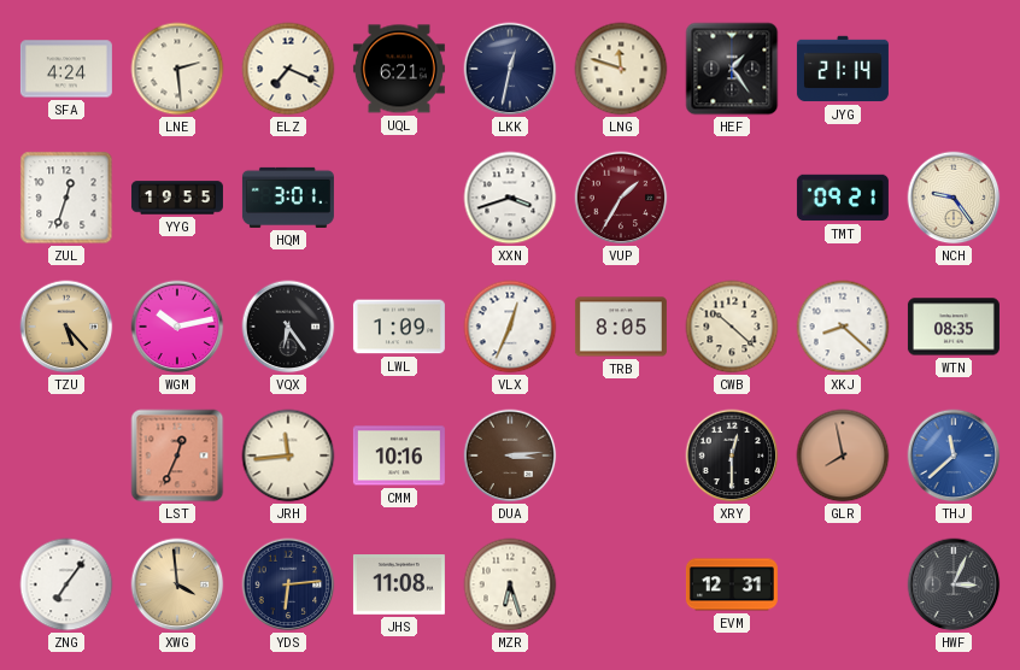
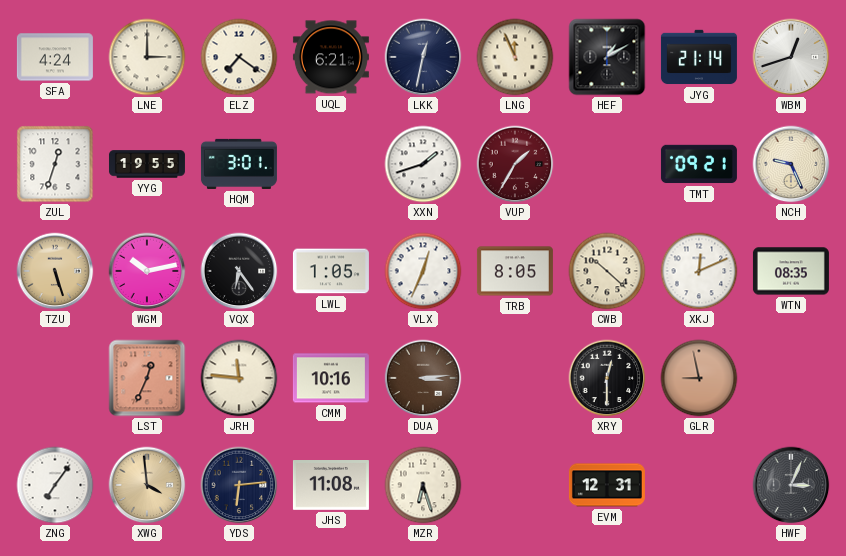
LNE: 2:29 -> 3:00 (147, 57)
ELZ: 7:19 -> 7:21 (239, 57)
LNG: 11:48 -> 11:56 (515, 57)
HEF: 1:24 -> 1:10 (607, 57)
WBM: none -> 12:42 (791, 57)
XXN: 3:42 -> 1:42 (423, 164)
NCH: 9:24 -> 9:26 (791, 164)
TZU: 5:23 -> 5:27 (55, 271)
LWL: 1:09 -> 1:05 (331, 271)
XKJ: 8:22 -> 12:11 (699, 271)
JRH: 11:44 -> 11:46 (239, 378)
GLR: 7:58 -> 8:58 (699, 378)
THJ: 11:38 -> none (954, 456)
